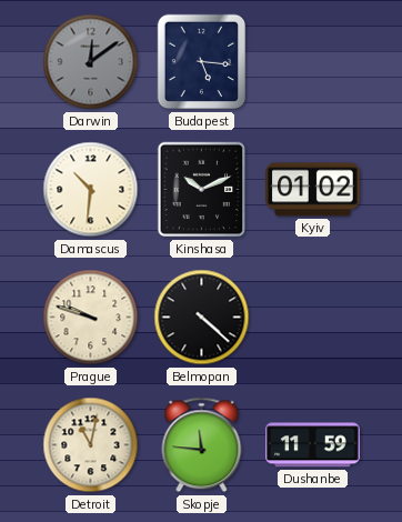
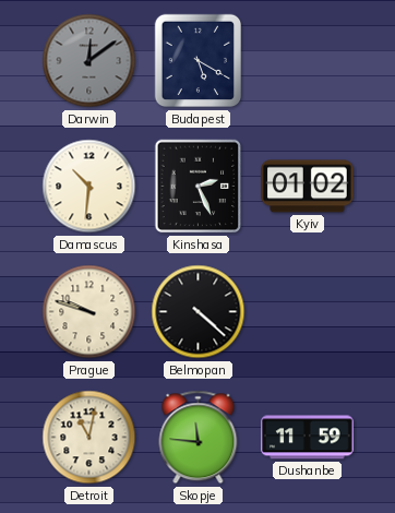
Budapest: 5:16 -> 5:20 (199, 61)
Kinshasa: 10:11 -> 2:26 (199, 187)
